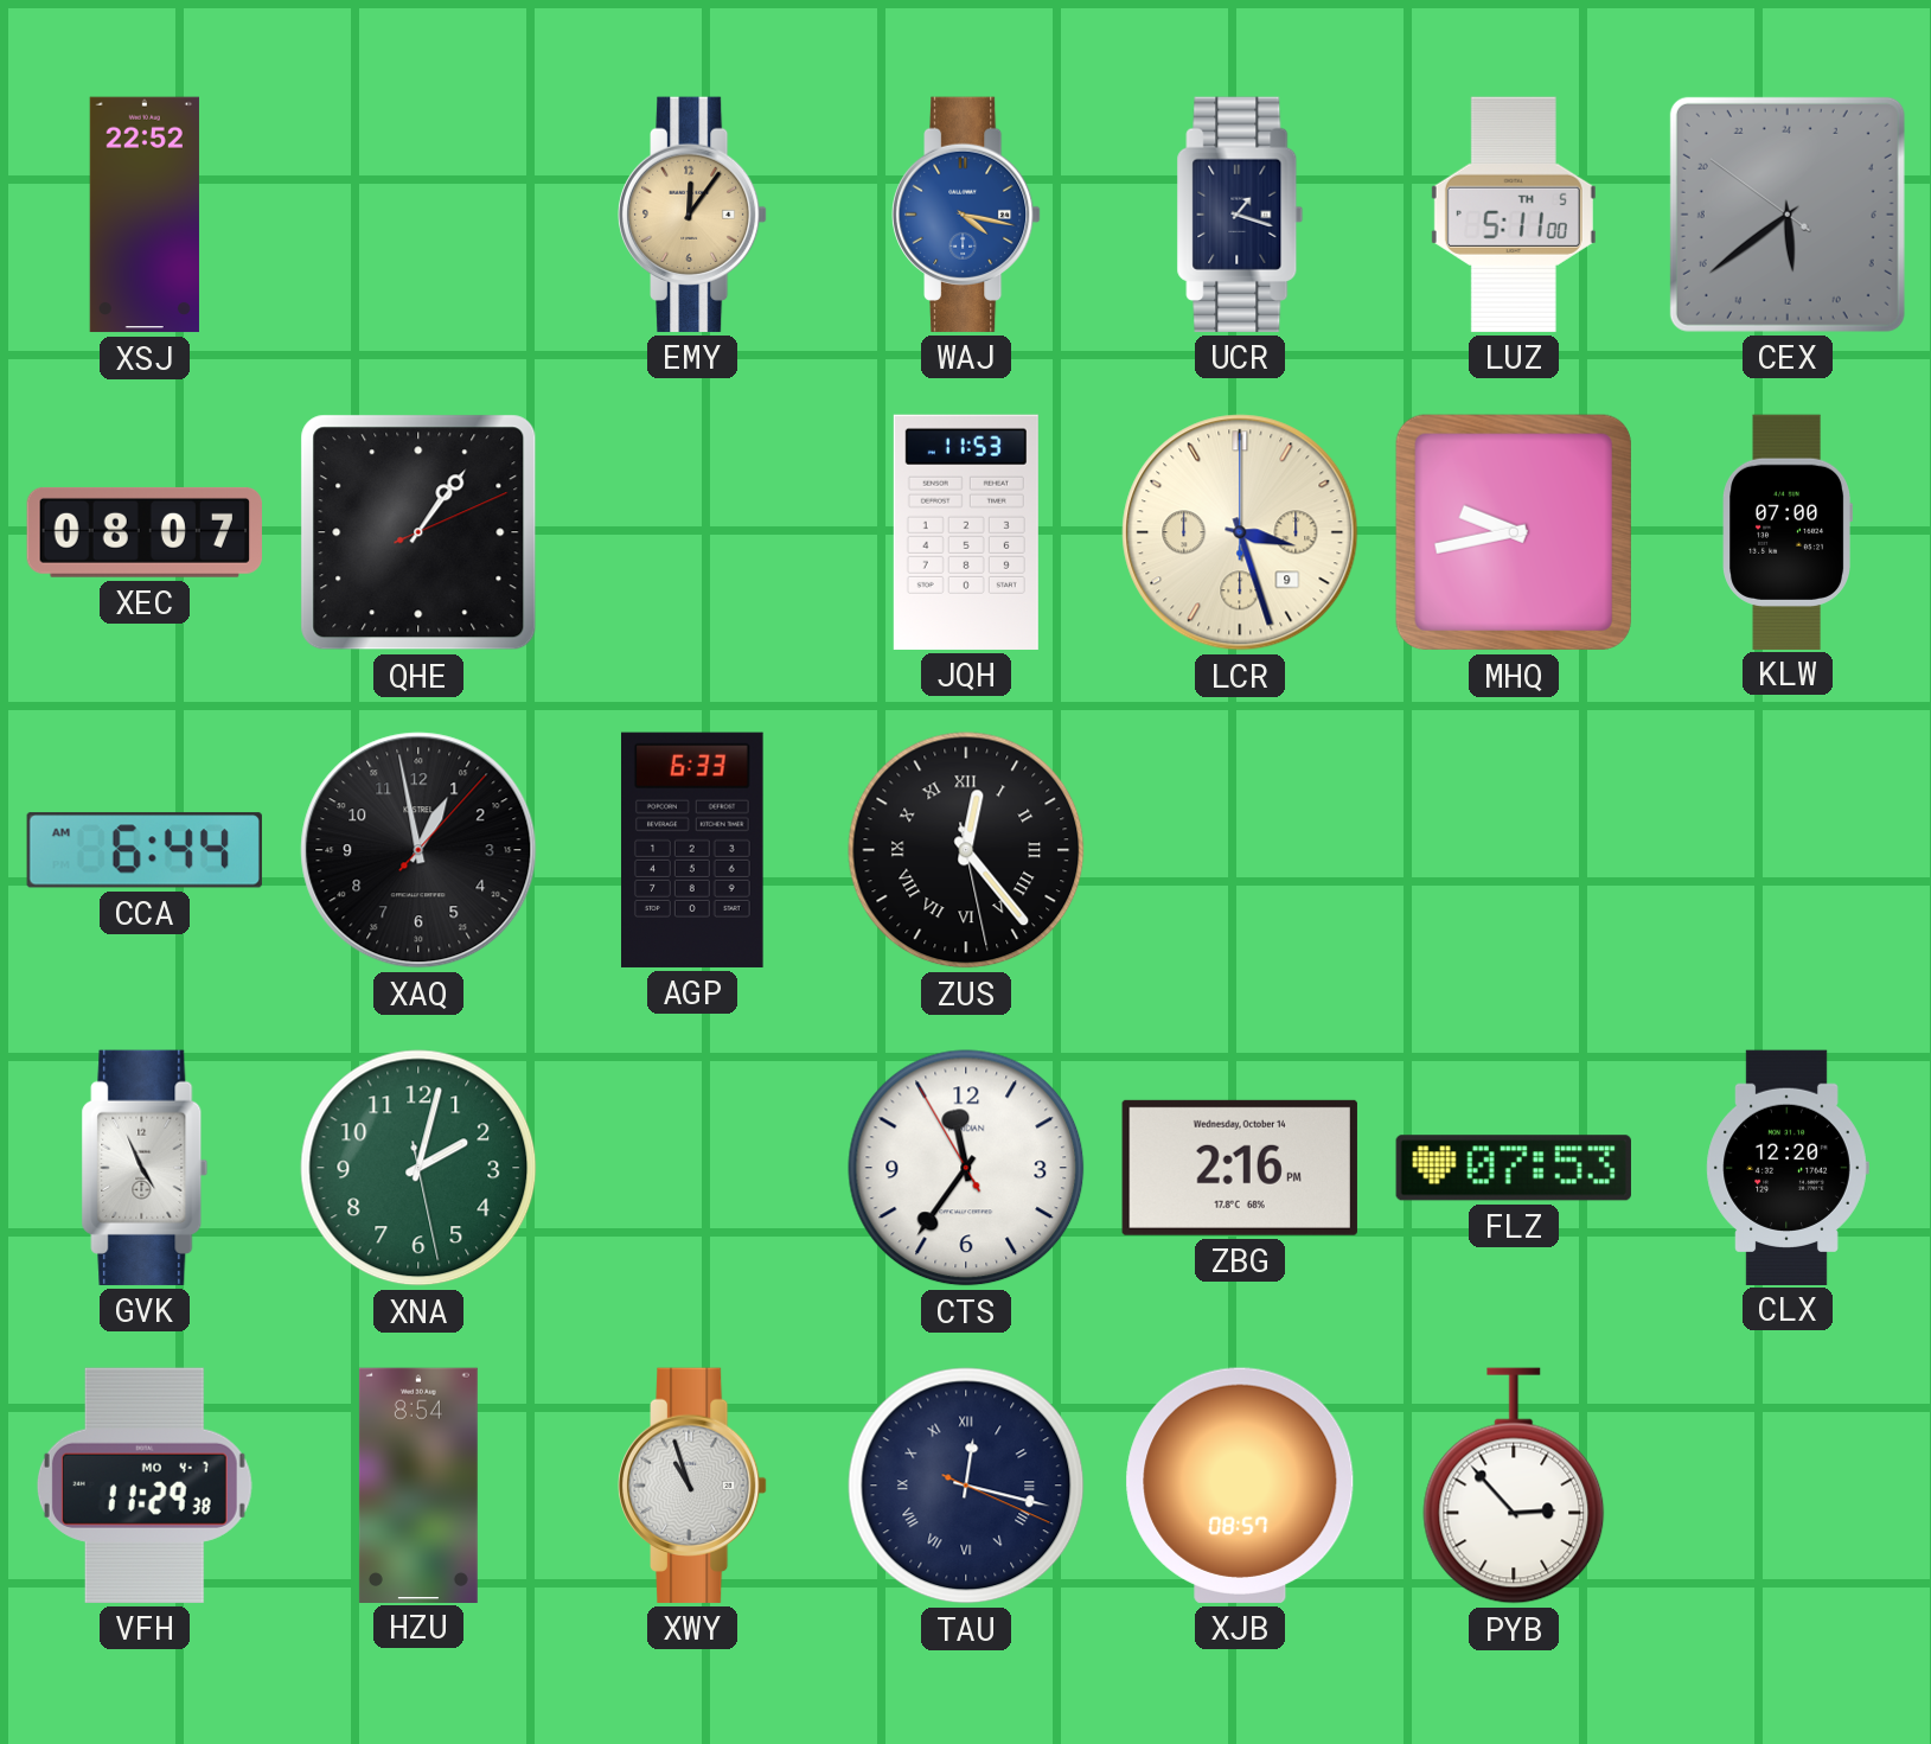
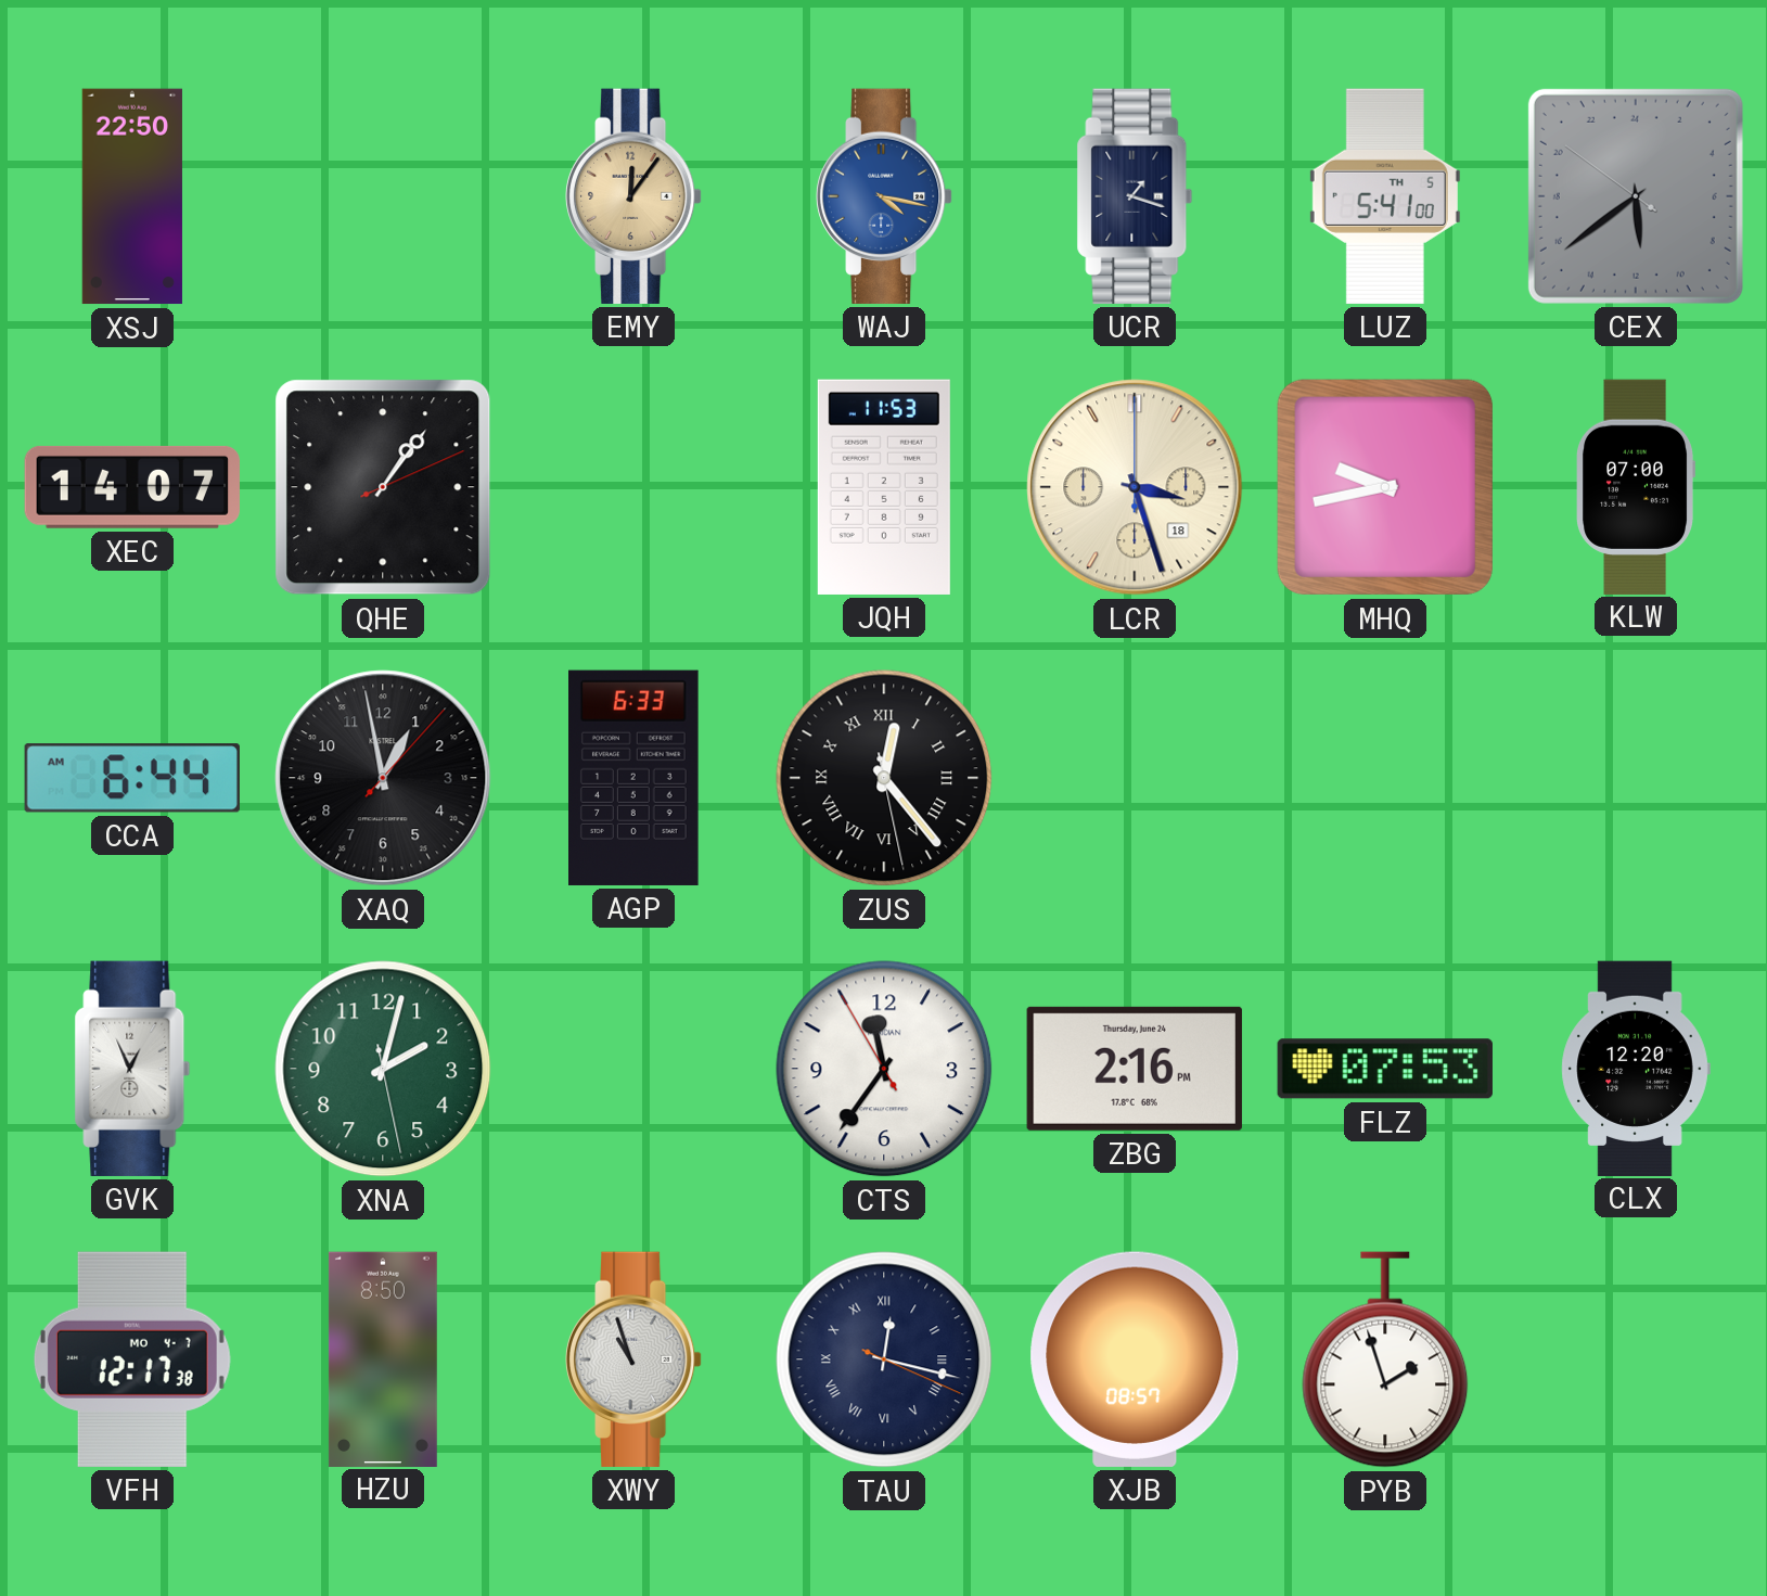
XSJ: 22:52 -> 22:50 (132, 196)
LUZ: 5:11 -> 5:41 (1385, 196)
XEC: 08:07 -> 14:07 (131, 487)
LCR date: 9 -> 18 (1135, 487)
GVK: 4:56 -> 12:56 (132, 1069)
ZBG date: Wednesday, October 14 -> Thursday, June 24 (1135, 1069)
VFH: 11:29 -> 12:17 (132, 1359)
HZU: 8:54 -> 8:50 (383, 1358)
PYB: 2:53 -> 1:57 (1385, 1359)
